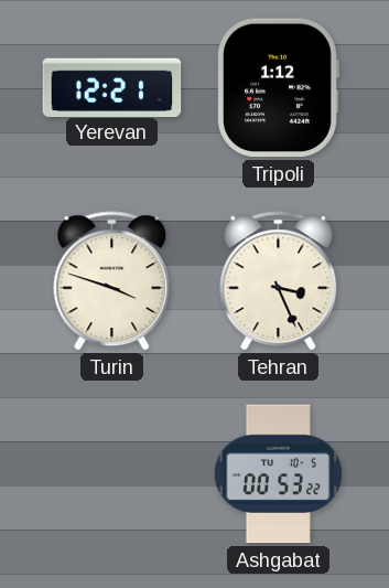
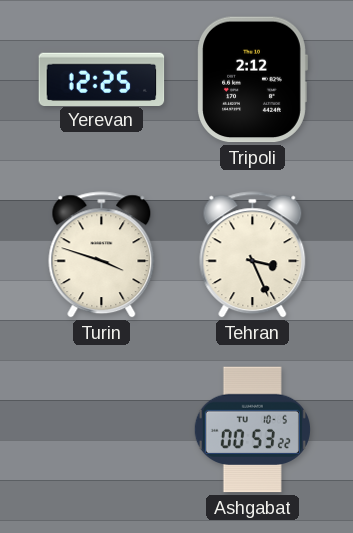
Yerevan: 12:21 -> 12:25 (102, 79)
Tripoli: 1:12 -> 2:12 (252, 80)
